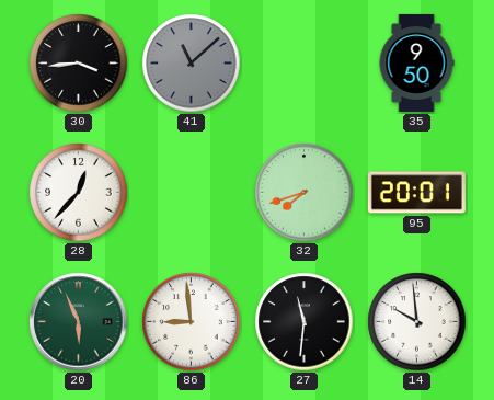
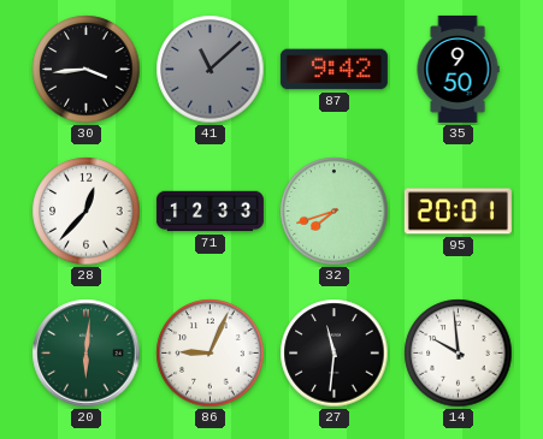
87: none -> 9:42 (334, 70)
71: none -> 12:33 (209, 212)
20: 5:56 -> 6:01 (87, 354)
86: 8:59 -> 9:04 (211, 354)
